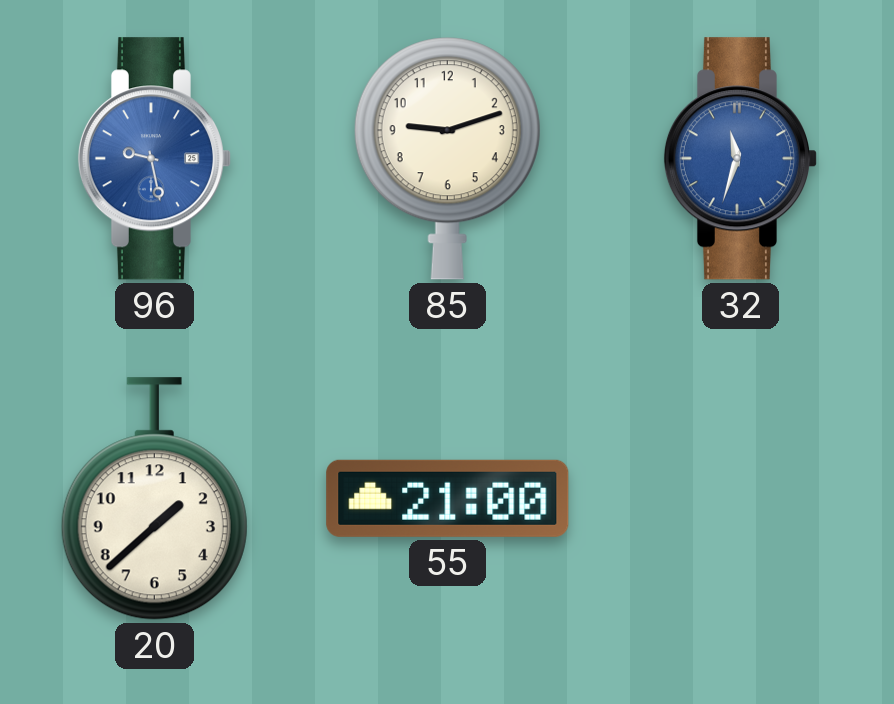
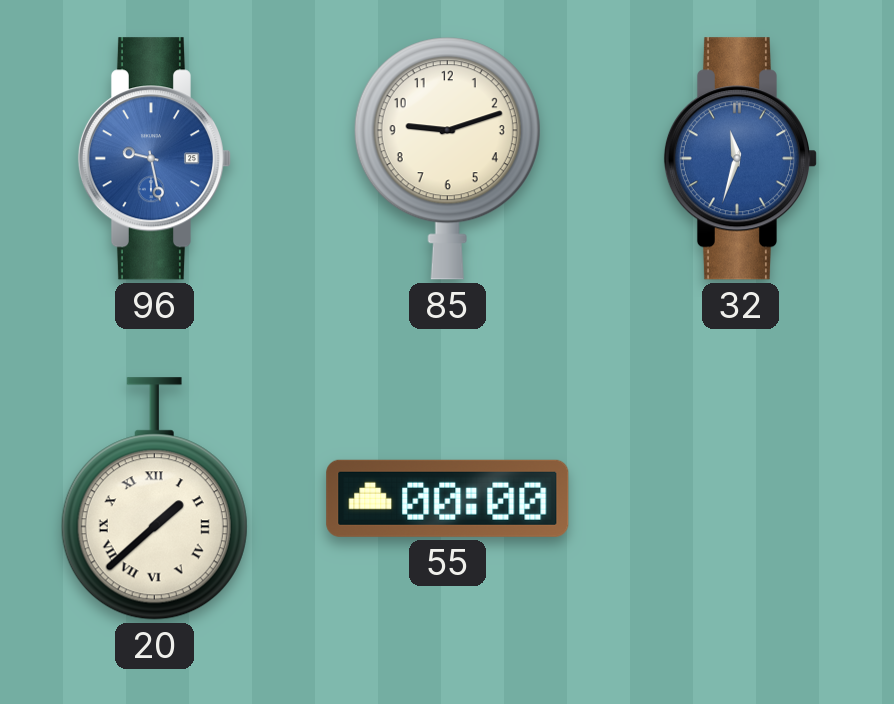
20 numerals: Arabic -> Roman (154, 499)
55: 21:00 -> 00:00 (448, 498)
